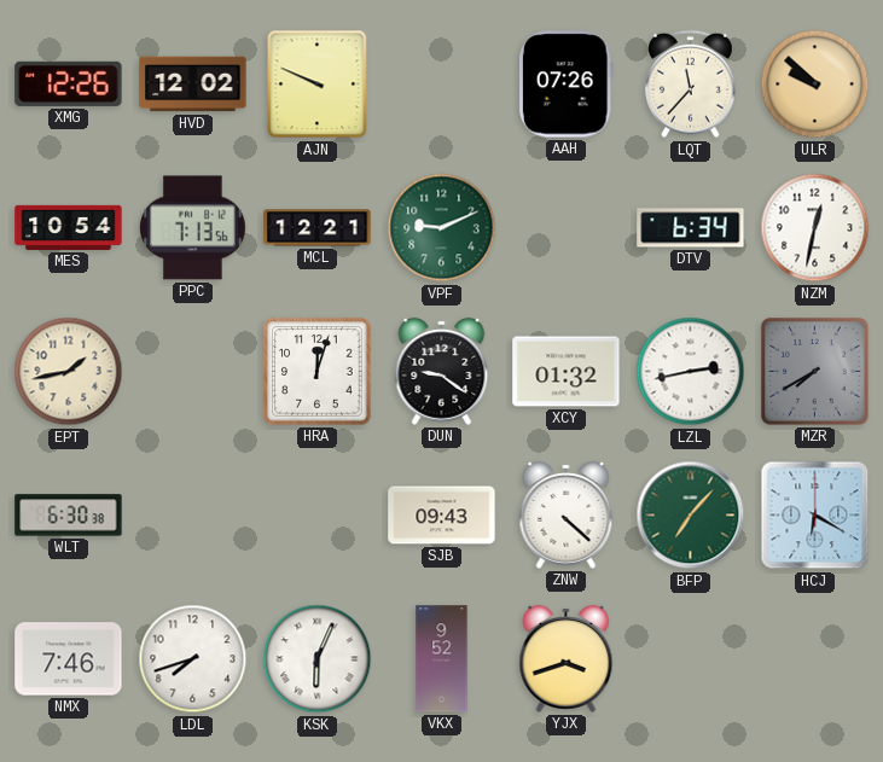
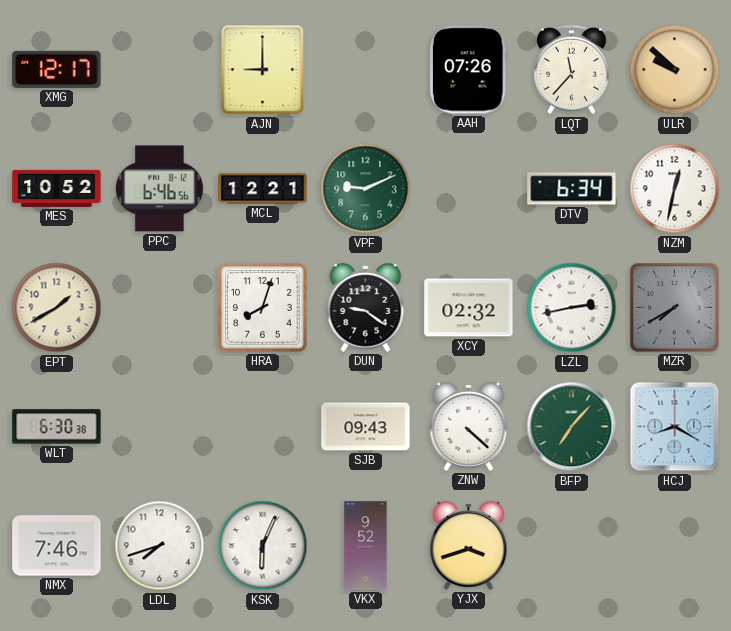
XMG: 12:26 -> 12:17 (57, 69)
HVD: 12:02 -> none (193, 85)
AJN: 9:49 -> 9:00 (263, 70)
MES: 10:54 -> 10:52 (57, 188)
PPC: 7:13 -> 6:46 (159, 189)
EPT: 1:43 -> 1:40 (57, 308)
HRA: 12:03 -> 8:03 (263, 308)
XCY: 01:32 -> 02:32 (469, 308)
HCJ: 6:20 -> 8:20 (675, 427)
